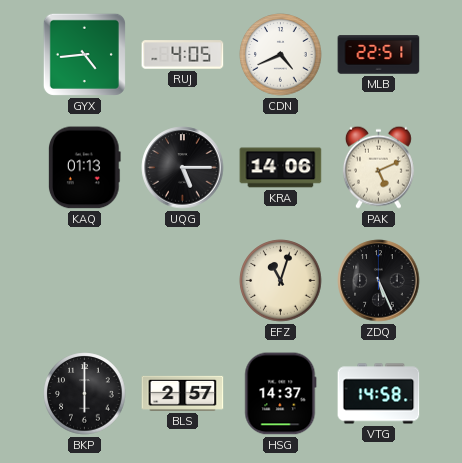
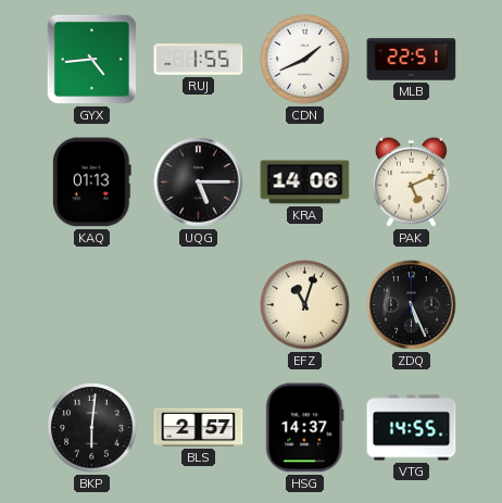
RUJ: 4:05 -> 1:55 (199, 60)
CDN: 4:41 -> 1:41 (305, 60)
BKP: 6:00 -> 6:01 (92, 428)
VTG: 14:58 -> 14:55 (412, 428)
